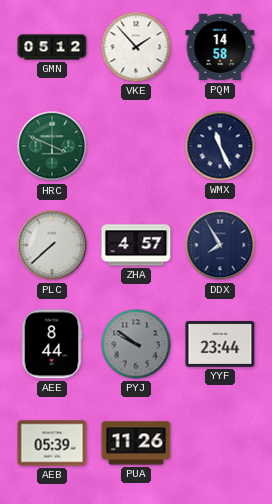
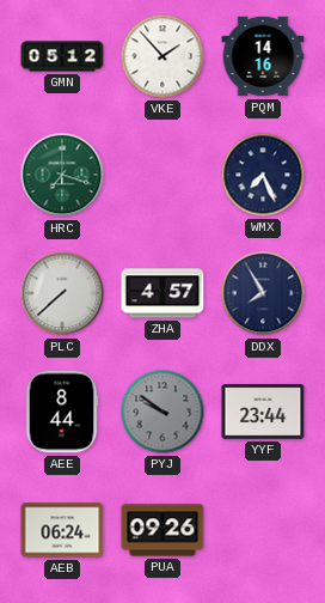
PQM: 14:58 -> 14:16 (263, 56)
HRC: 3:49 -> 7:18 (62, 175)
WMX: 11:26 -> 7:26 (263, 175)
AEB: 05:39 -> 06:24 (62, 530)
PUA: 11:26 -> 09:26 (162, 530)
